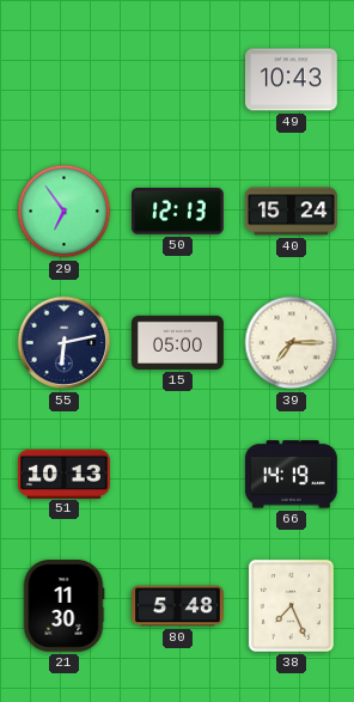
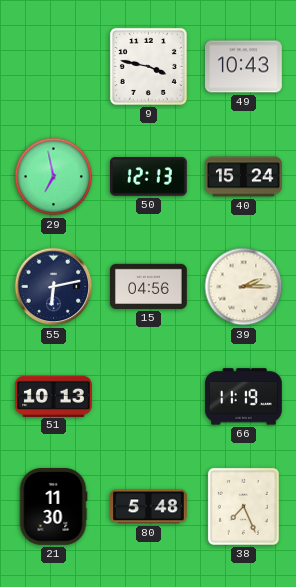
9: none -> 3:47 (148, 66)
29: 6:54 -> 6:58 (54, 177)
15: 05:00 -> 04:56 (149, 286)
39: 7:15 -> 2:15 (244, 287)
66: 14:19 -> 11:19 (244, 397)
